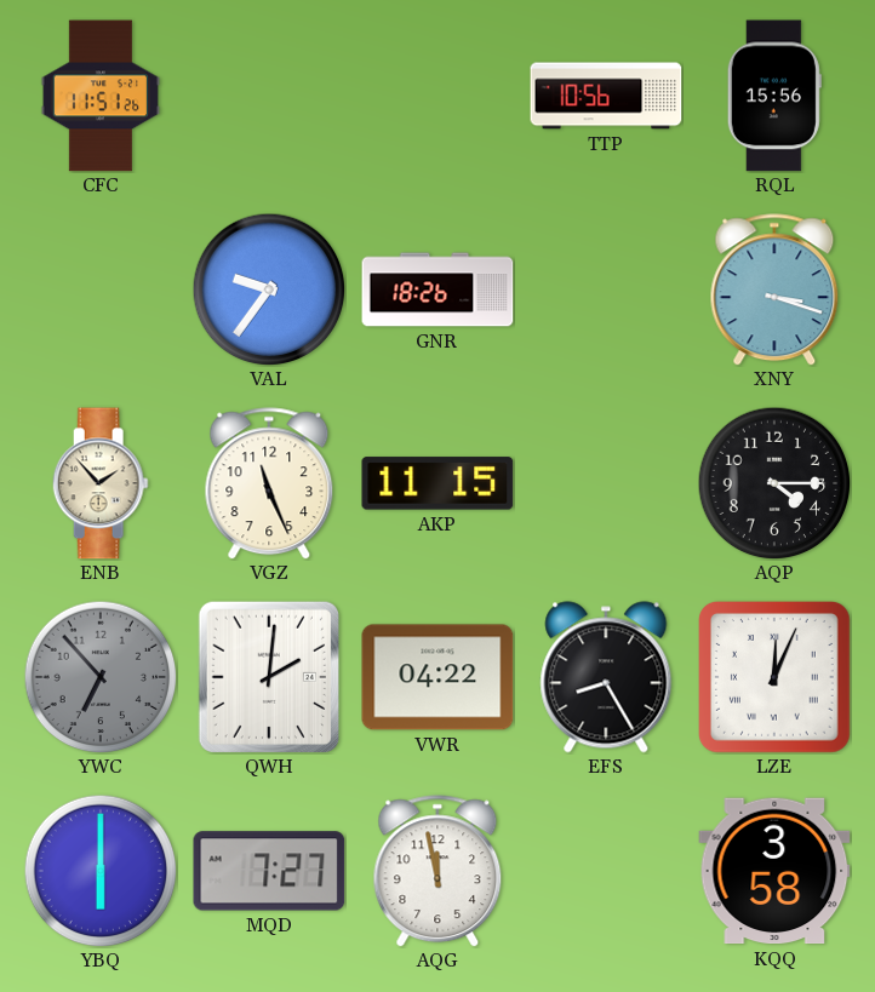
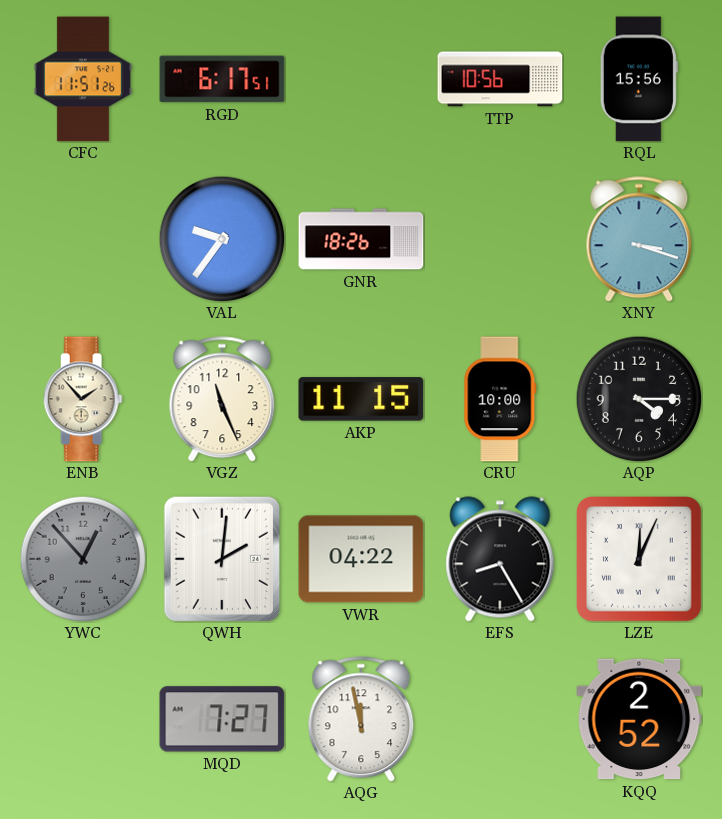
RGD: none -> 6:17 (222, 79)
CRU: none -> 10:00 (500, 399)
YWC: 6:53 -> 12:53 (83, 559)
YBQ: 6:00 -> none (101, 871)
KQQ: 3:58 -> 2:52 (639, 719)
